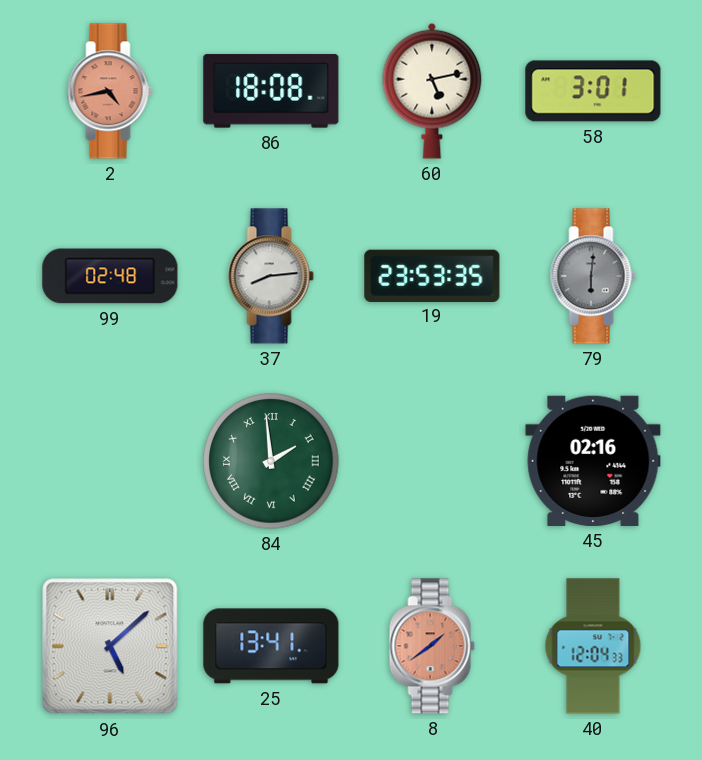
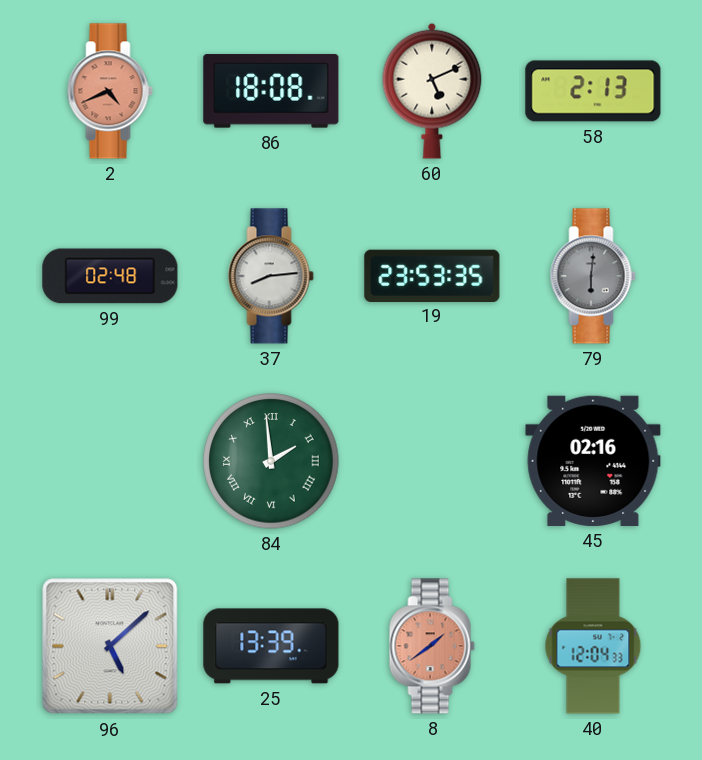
2: 4:43 -> 4:41 (110, 91)
60: 5:13 -> 5:11 (432, 91)
58: 3:01 -> 2:13 (593, 91)
25: 13:41 -> 13:39 (271, 646)
